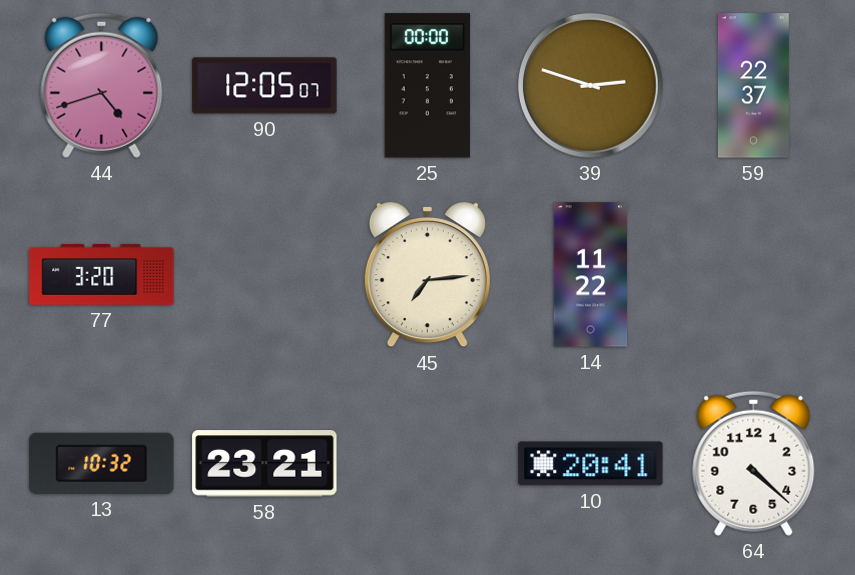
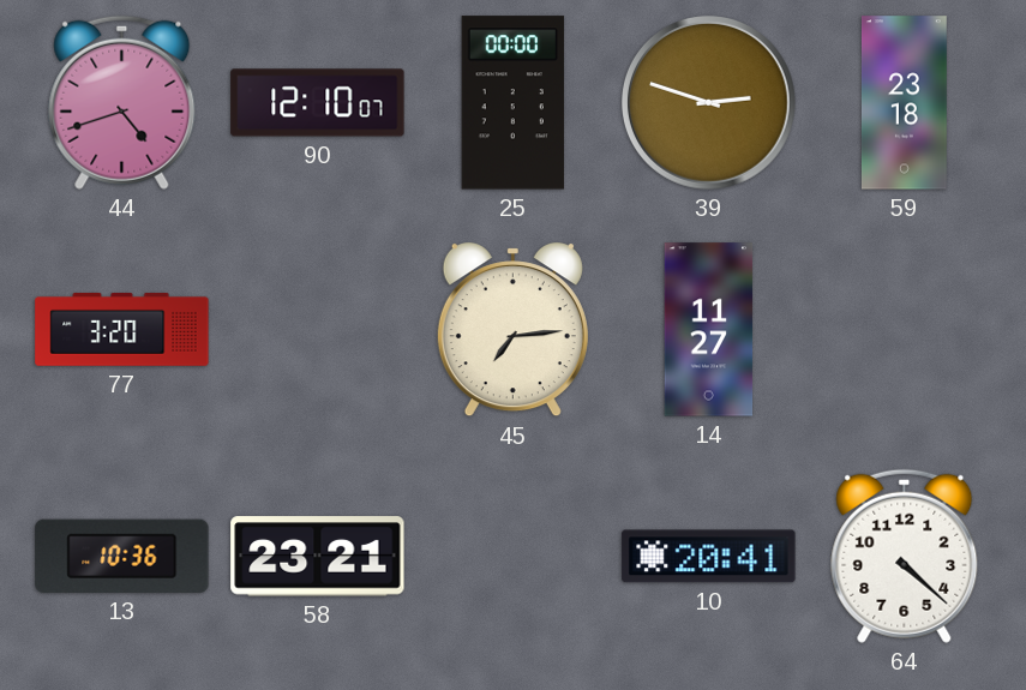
90: 12:05 -> 12:10 (318, 103)
59: 22:37 -> 23:18 (904, 103)
14: 11:22 -> 11:27 (709, 330)
13: 10:32 -> 10:36 (122, 556)
